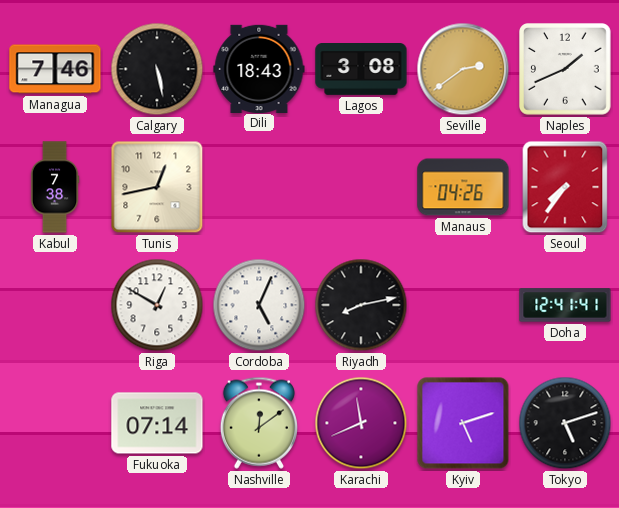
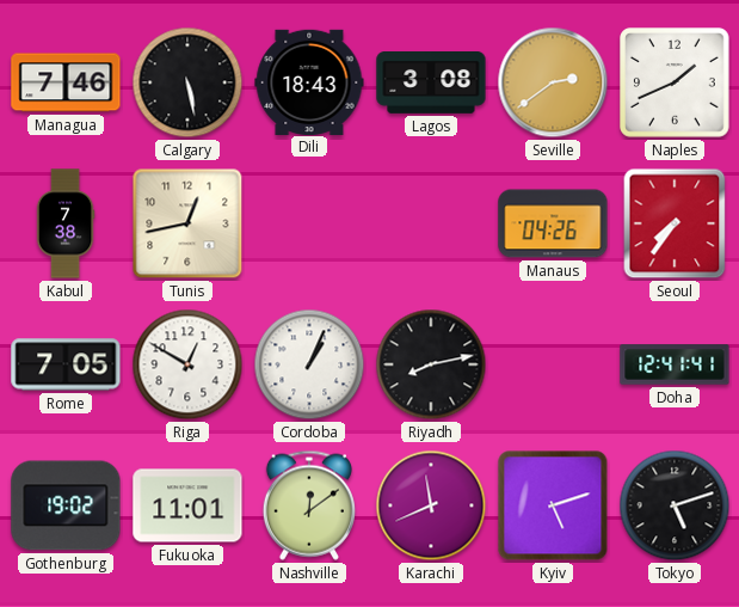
Rome: none -> 7:05 (66, 364)
Cordoba: 5:04 -> 1:04 (309, 364)
Gothenburg: none -> 19:02 (66, 505)
Fukuoka: 07:14 -> 11:01 (187, 505)
